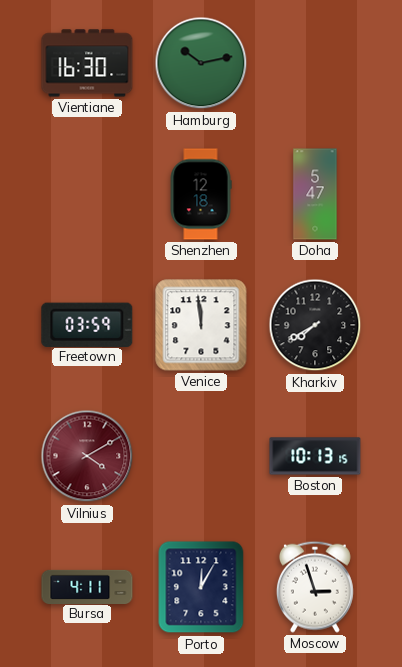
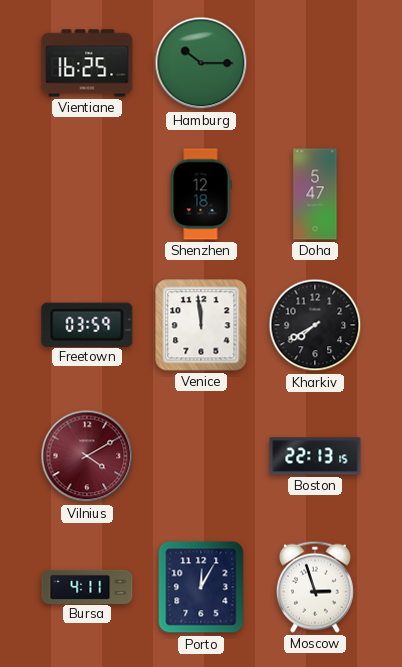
Vientiane: 16:30 -> 16:25 (87, 63)
Hamburg: 10:13 -> 10:15 (201, 63)
Boston: 10:13 -> 22:13 (315, 456)
